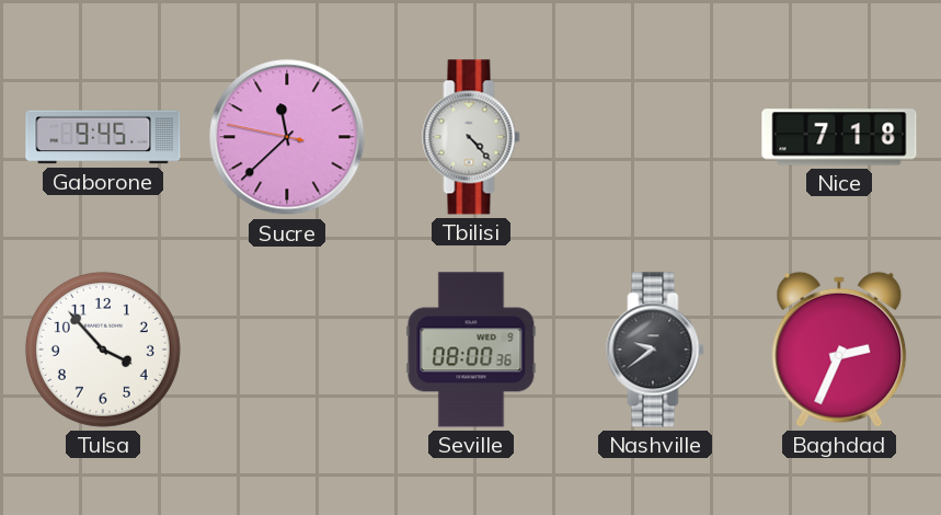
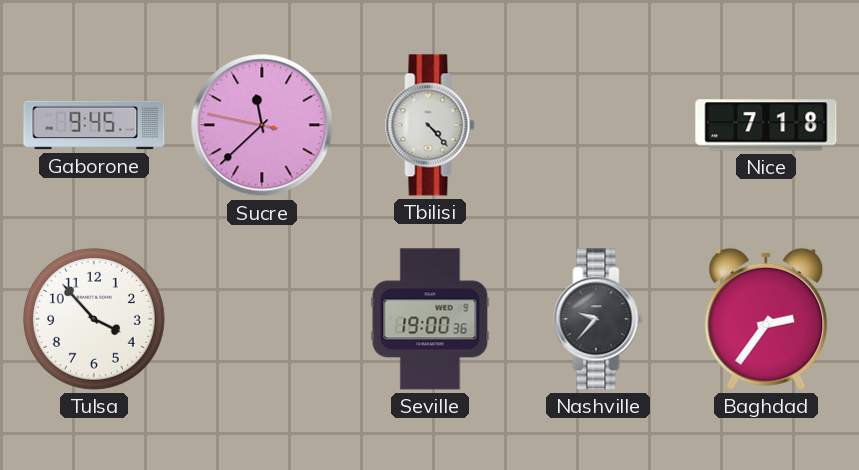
Seville: 08:00 -> 19:00 (430, 319)
Nashville: 9:39 -> 9:37 (598, 319)
Baghdad: 2:34 -> 2:36 (766, 319)
